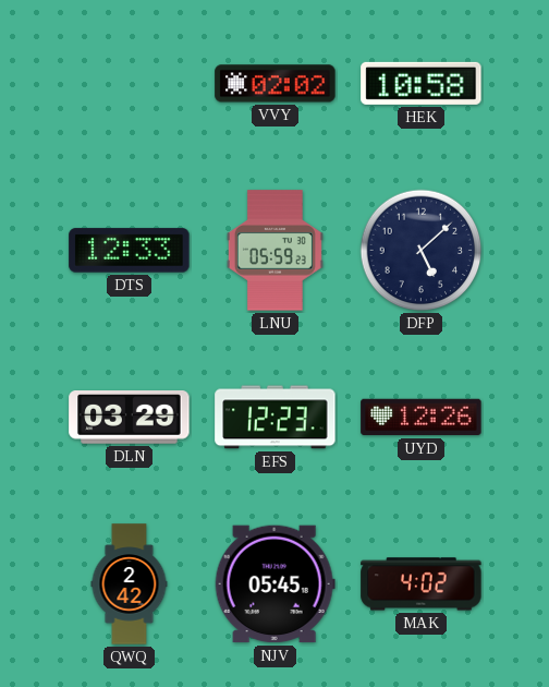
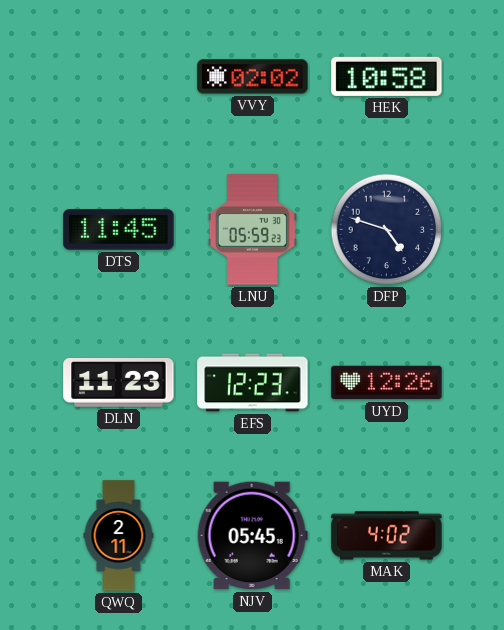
DTS: 12:33 -> 11:45 (119, 230)
DFP: 5:08 -> 4:48 (387, 230)
DLN: 03:29 -> 11:23 (119, 383)
QWQ: 2:42 -> 2:11 (119, 536)
